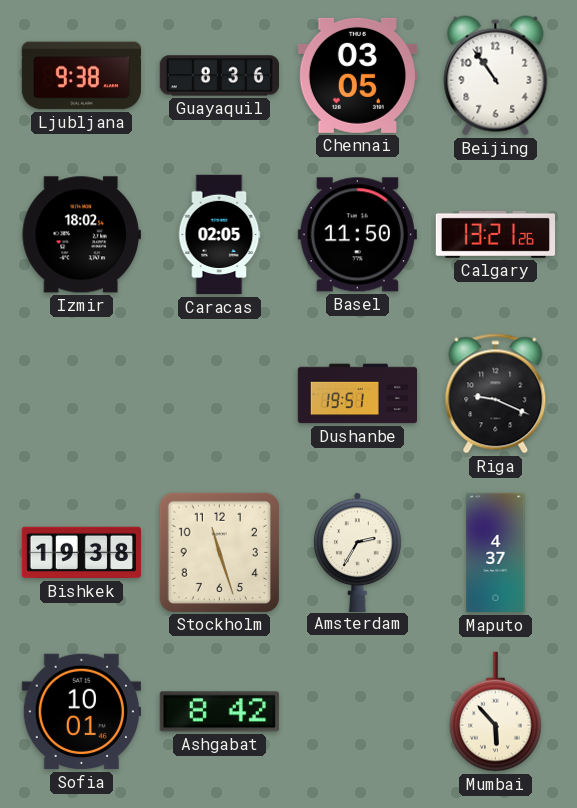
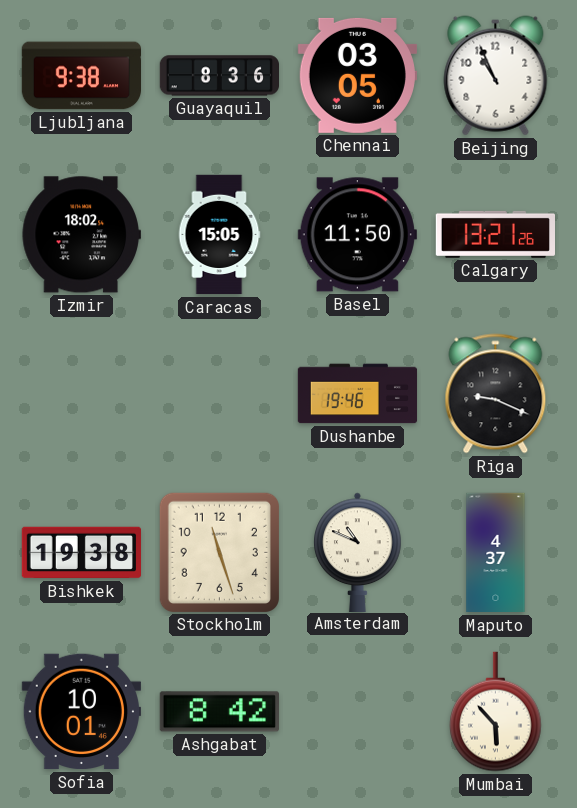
Beijing: 10:54 -> 10:56 (496, 76)
Caracas: 02:05 -> 15:05 (219, 235)
Dushanbe: 19:51 -> 19:46 (358, 394)
Amsterdam: 2:35 -> 10:49 (358, 552)
